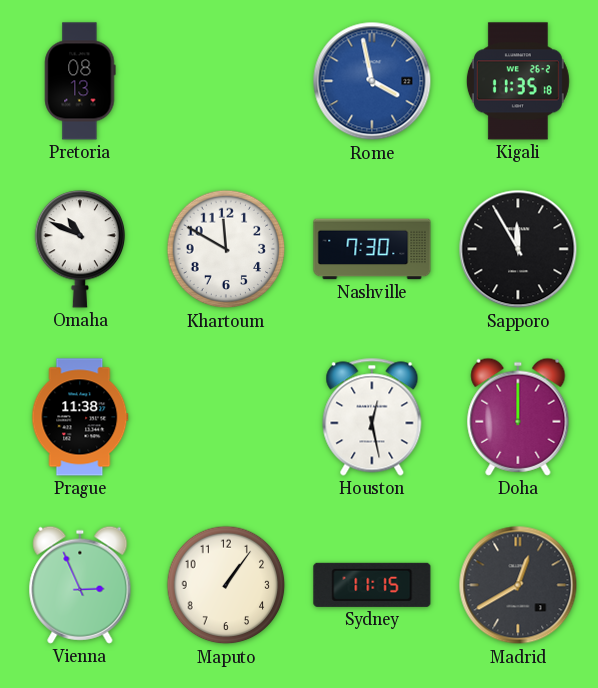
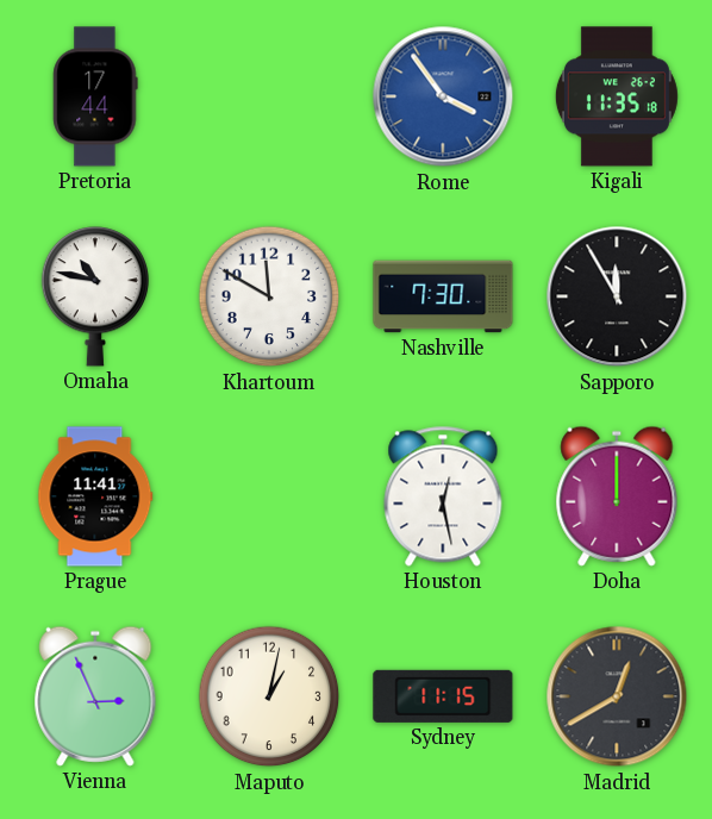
Pretoria: 08:13 -> 17:44 (95, 96)
Rome: 3:58 -> 3:54 (443, 96)
Omaha: 10:49 -> 10:47 (95, 296)
Prague: 11:38 -> 11:41 (95, 496)
Maputo: 1:06 -> 1:02 (269, 696)
